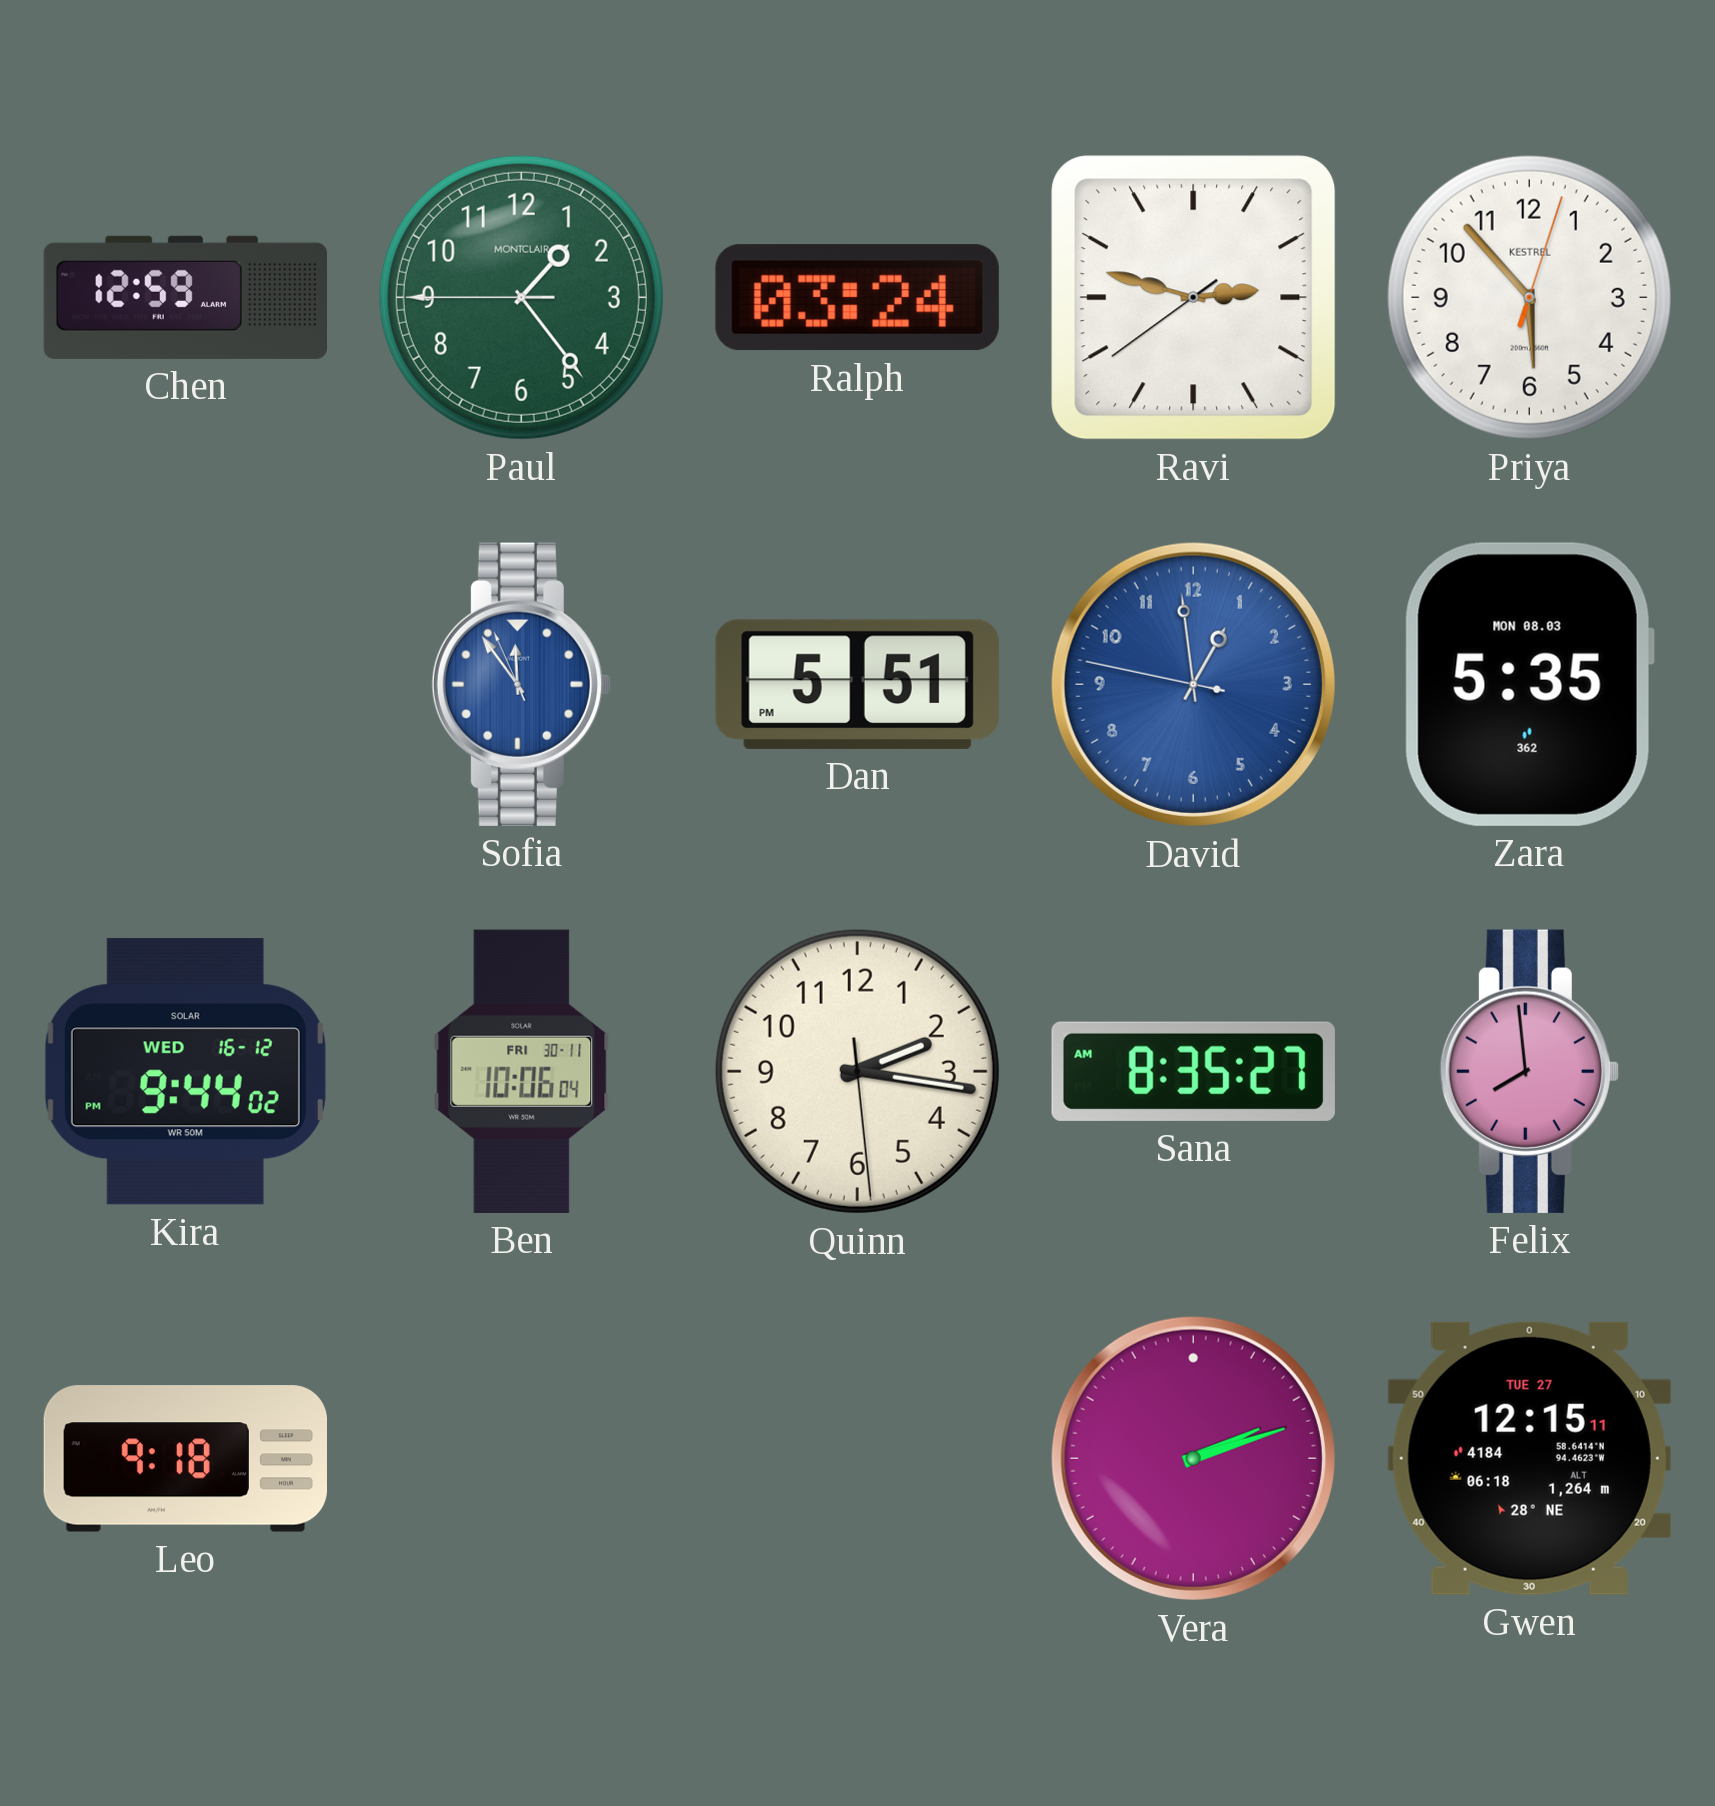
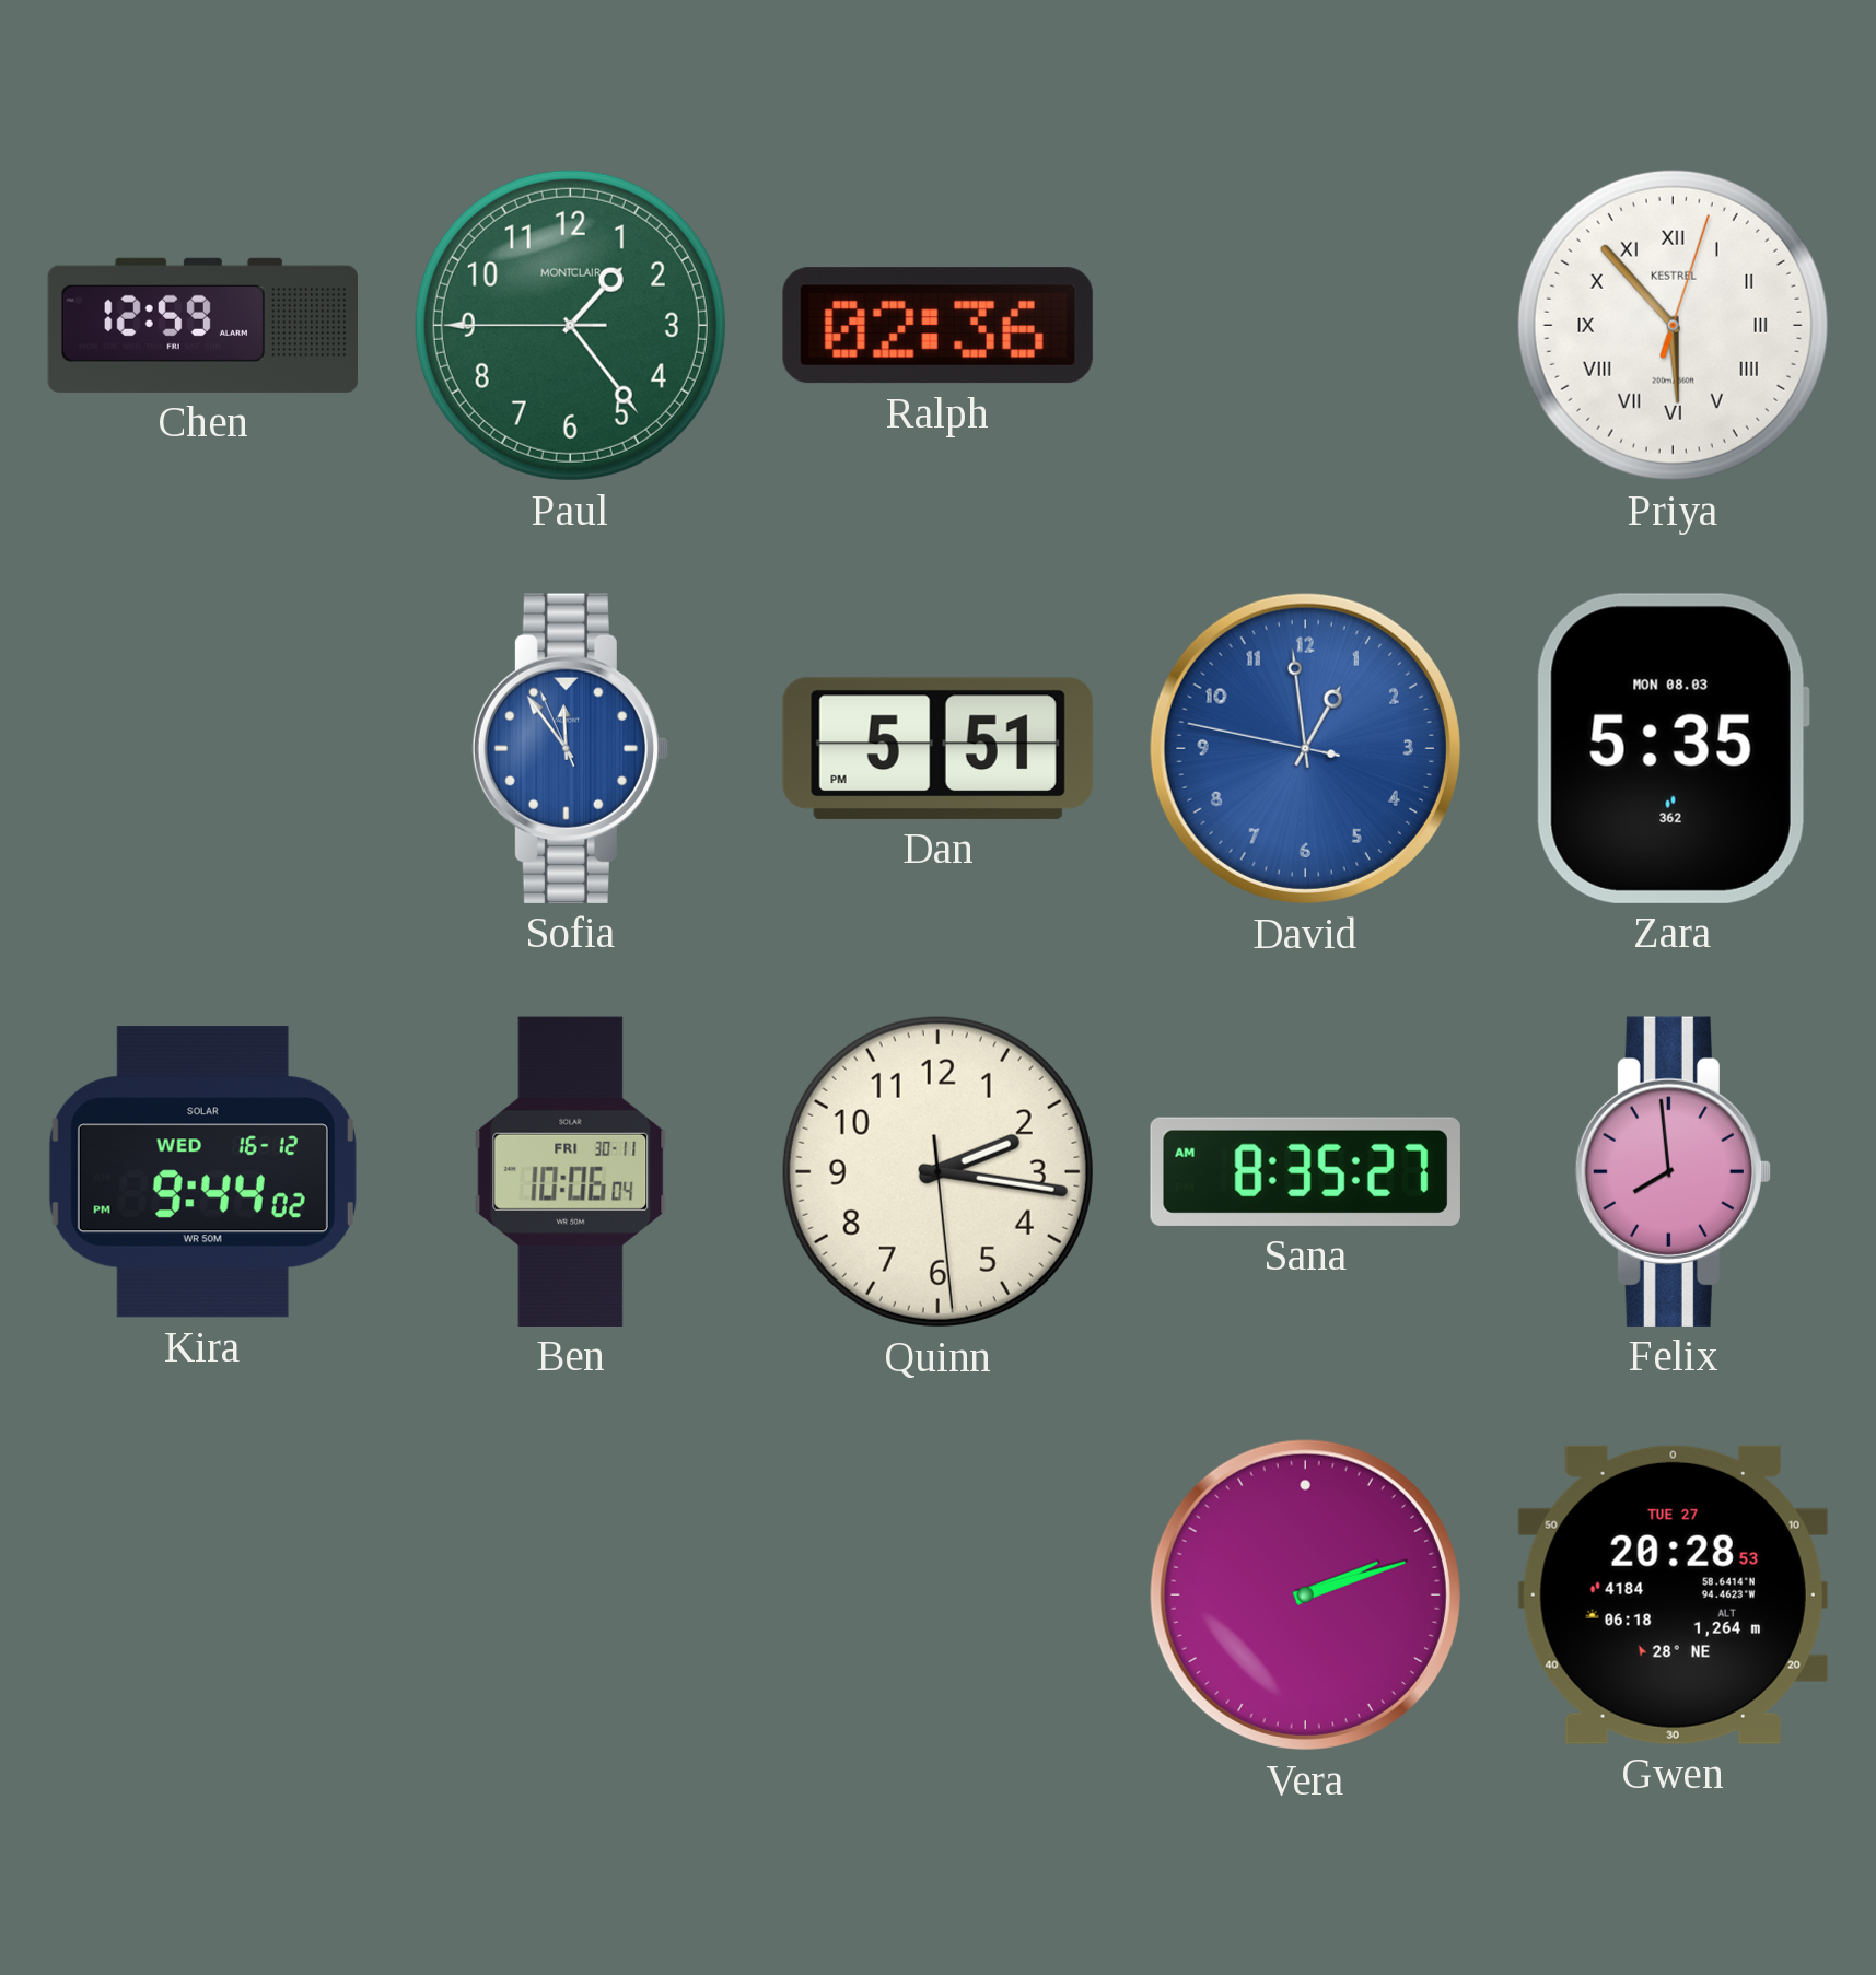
Ralph: 03:24 -> 02:36 (937, 326)
Ravi: 2:47 -> none (1194, 298)
Priya numerals: Arabic -> Roman (1673, 325)
Leo: 9:18 -> none (185, 1459)
Gwen: 12:15 -> 20:28 (1673, 1594)
